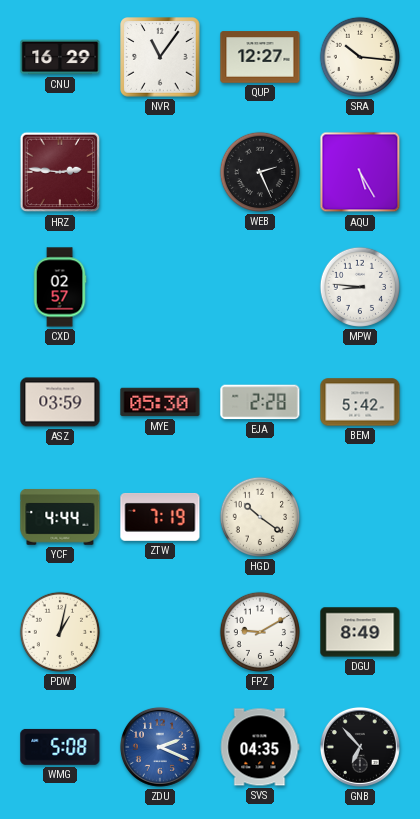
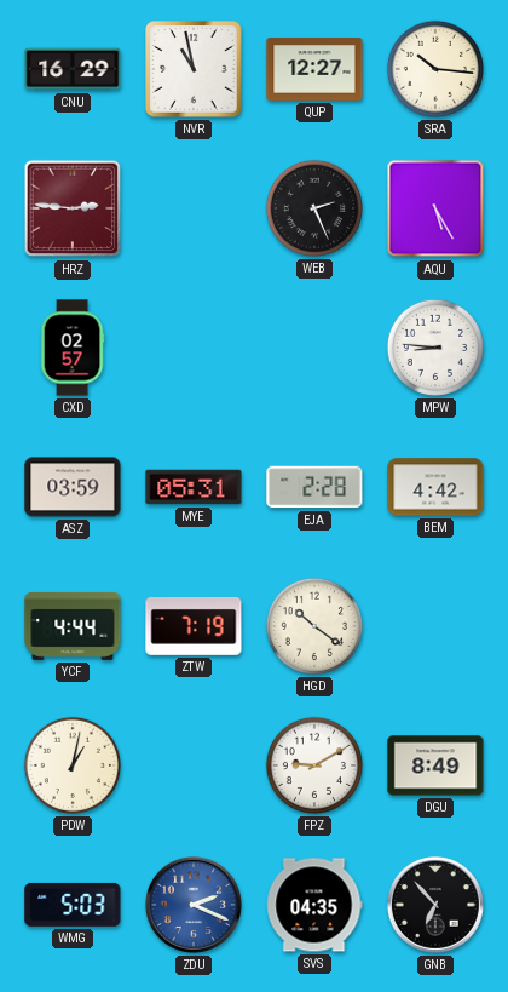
NVR: 11:06 -> 10:58 (194, 69)
MYE: 05:30 -> 05:31 (194, 487)
BEM: 5:42 -> 4:42 (435, 487)
WMG: 5:08 -> 5:03 (73, 905)
